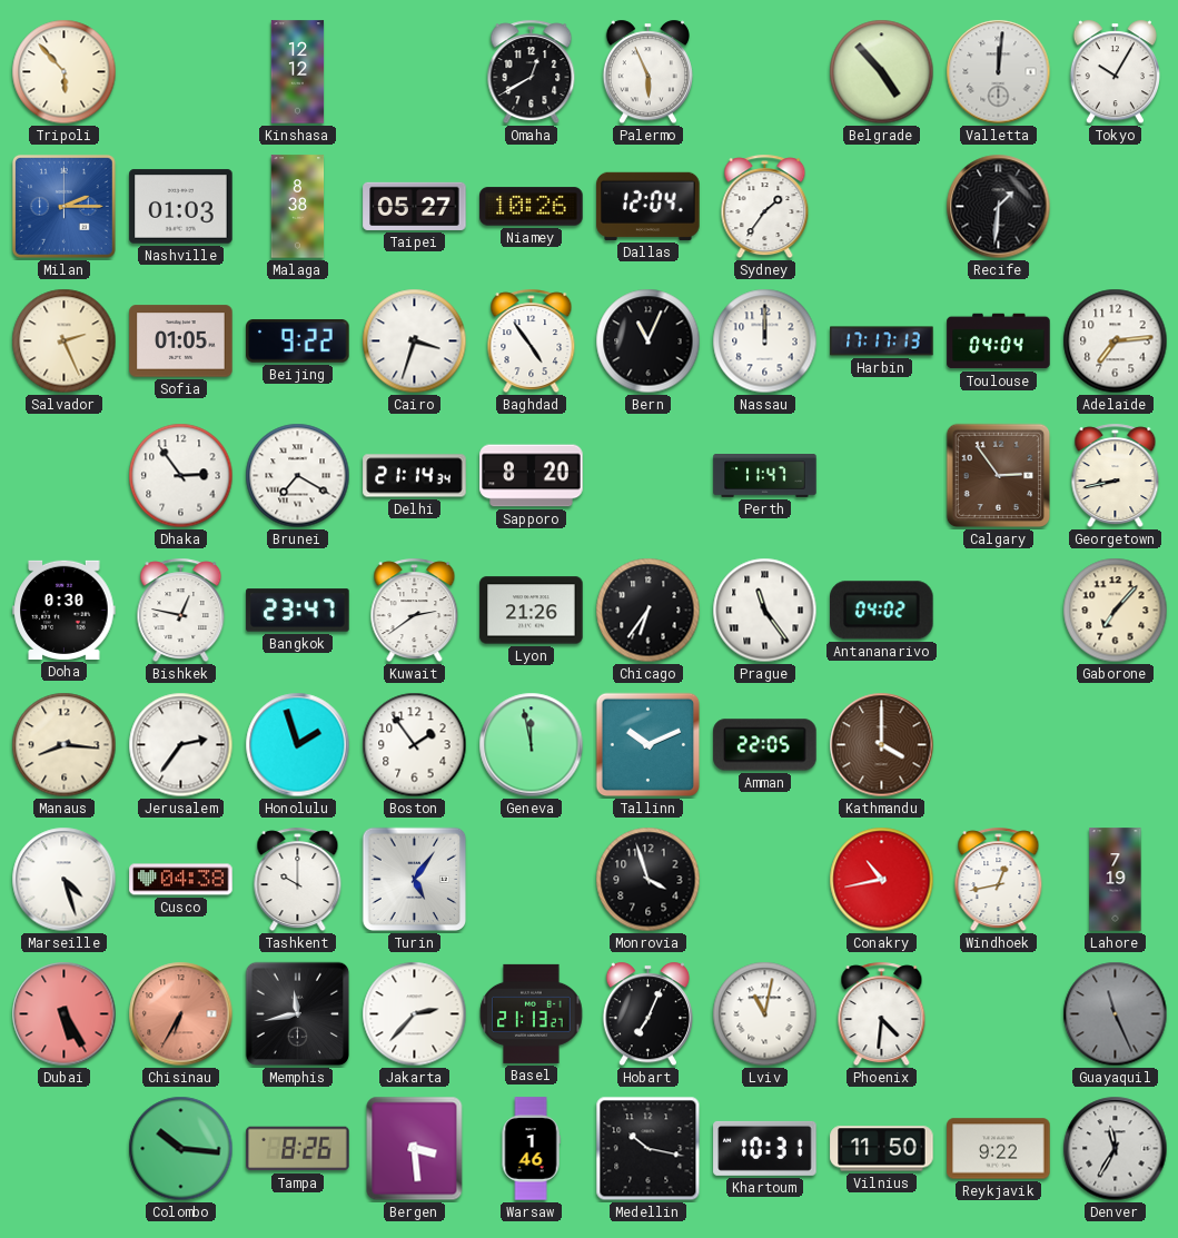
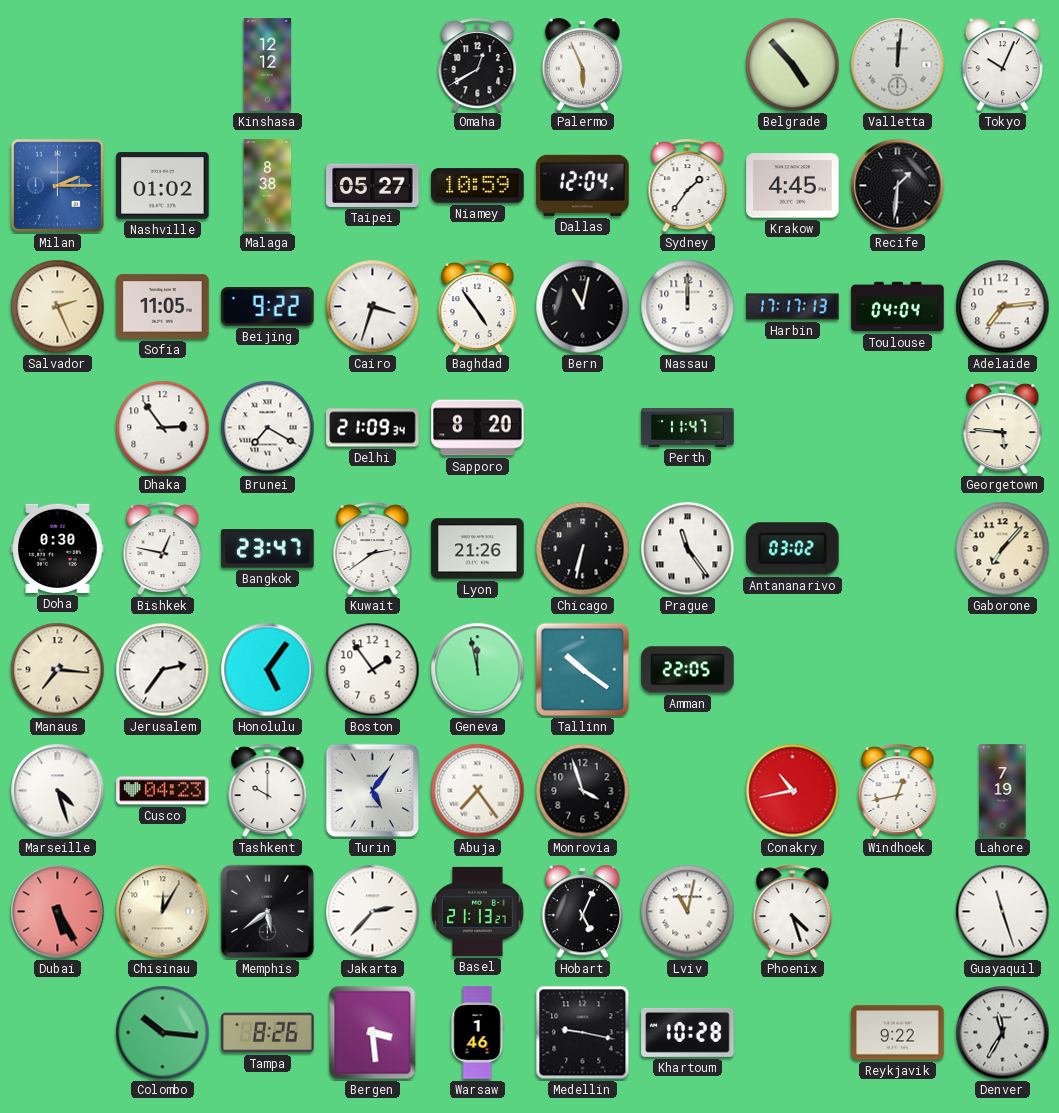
Tripoli: 5:53 -> none (65, 72)
Tokyo: 10:05 -> 10:04 (1002, 65)
Nashville: 01:03 -> 01:02 (163, 186)
Niamey: 10:26 -> 10:59 (478, 186)
Krakow: none -> 4:45 (793, 186)
Sofia: 01:05 -> 11:05 (163, 307)
Bern: 11:04 -> 11:02 (583, 307)
Delhi: 21:14 -> 21:09 (373, 428)
Calgary: 2:54 -> none (999, 476)
Georgetown: 8:43 -> 5:46 (1003, 428)
Chicago: 6:36 -> 6:32 (583, 549)
Antananarivo: 04:02 -> 03:02 (793, 549)
Manaus: 8:16 -> 7:16 (58, 670)
Honolulu: 1:57 -> 5:06 (268, 670)
Tallinn: 10:11 -> 10:21 (583, 670)
Kathmandu: 4:00 -> none (882, 745)
Cusco: 04:38 -> 04:23 (163, 791)
Abuja: none -> 7:24 (478, 791)
Chisinau: 6:35 -> 12:05 (163, 912)
Chisinau dial: salmon -> cream (163, 912)
Memphis: 11:43 -> 5:39 (268, 912)
Hobart: 7:04 -> 5:04 (582, 912)
Phoenix: 4:31 -> 4:27 (793, 912)
Guayaquil: 11:26 -> 11:27 (1003, 912)
Guayaquil dial: grey -> white (1003, 912)
Medellin: 10:17 -> 9:17 (583, 1033)
Khartoum: 10:31 -> 10:28 (688, 1032)
Vilnius: 11:50 -> none (882, 1149)
